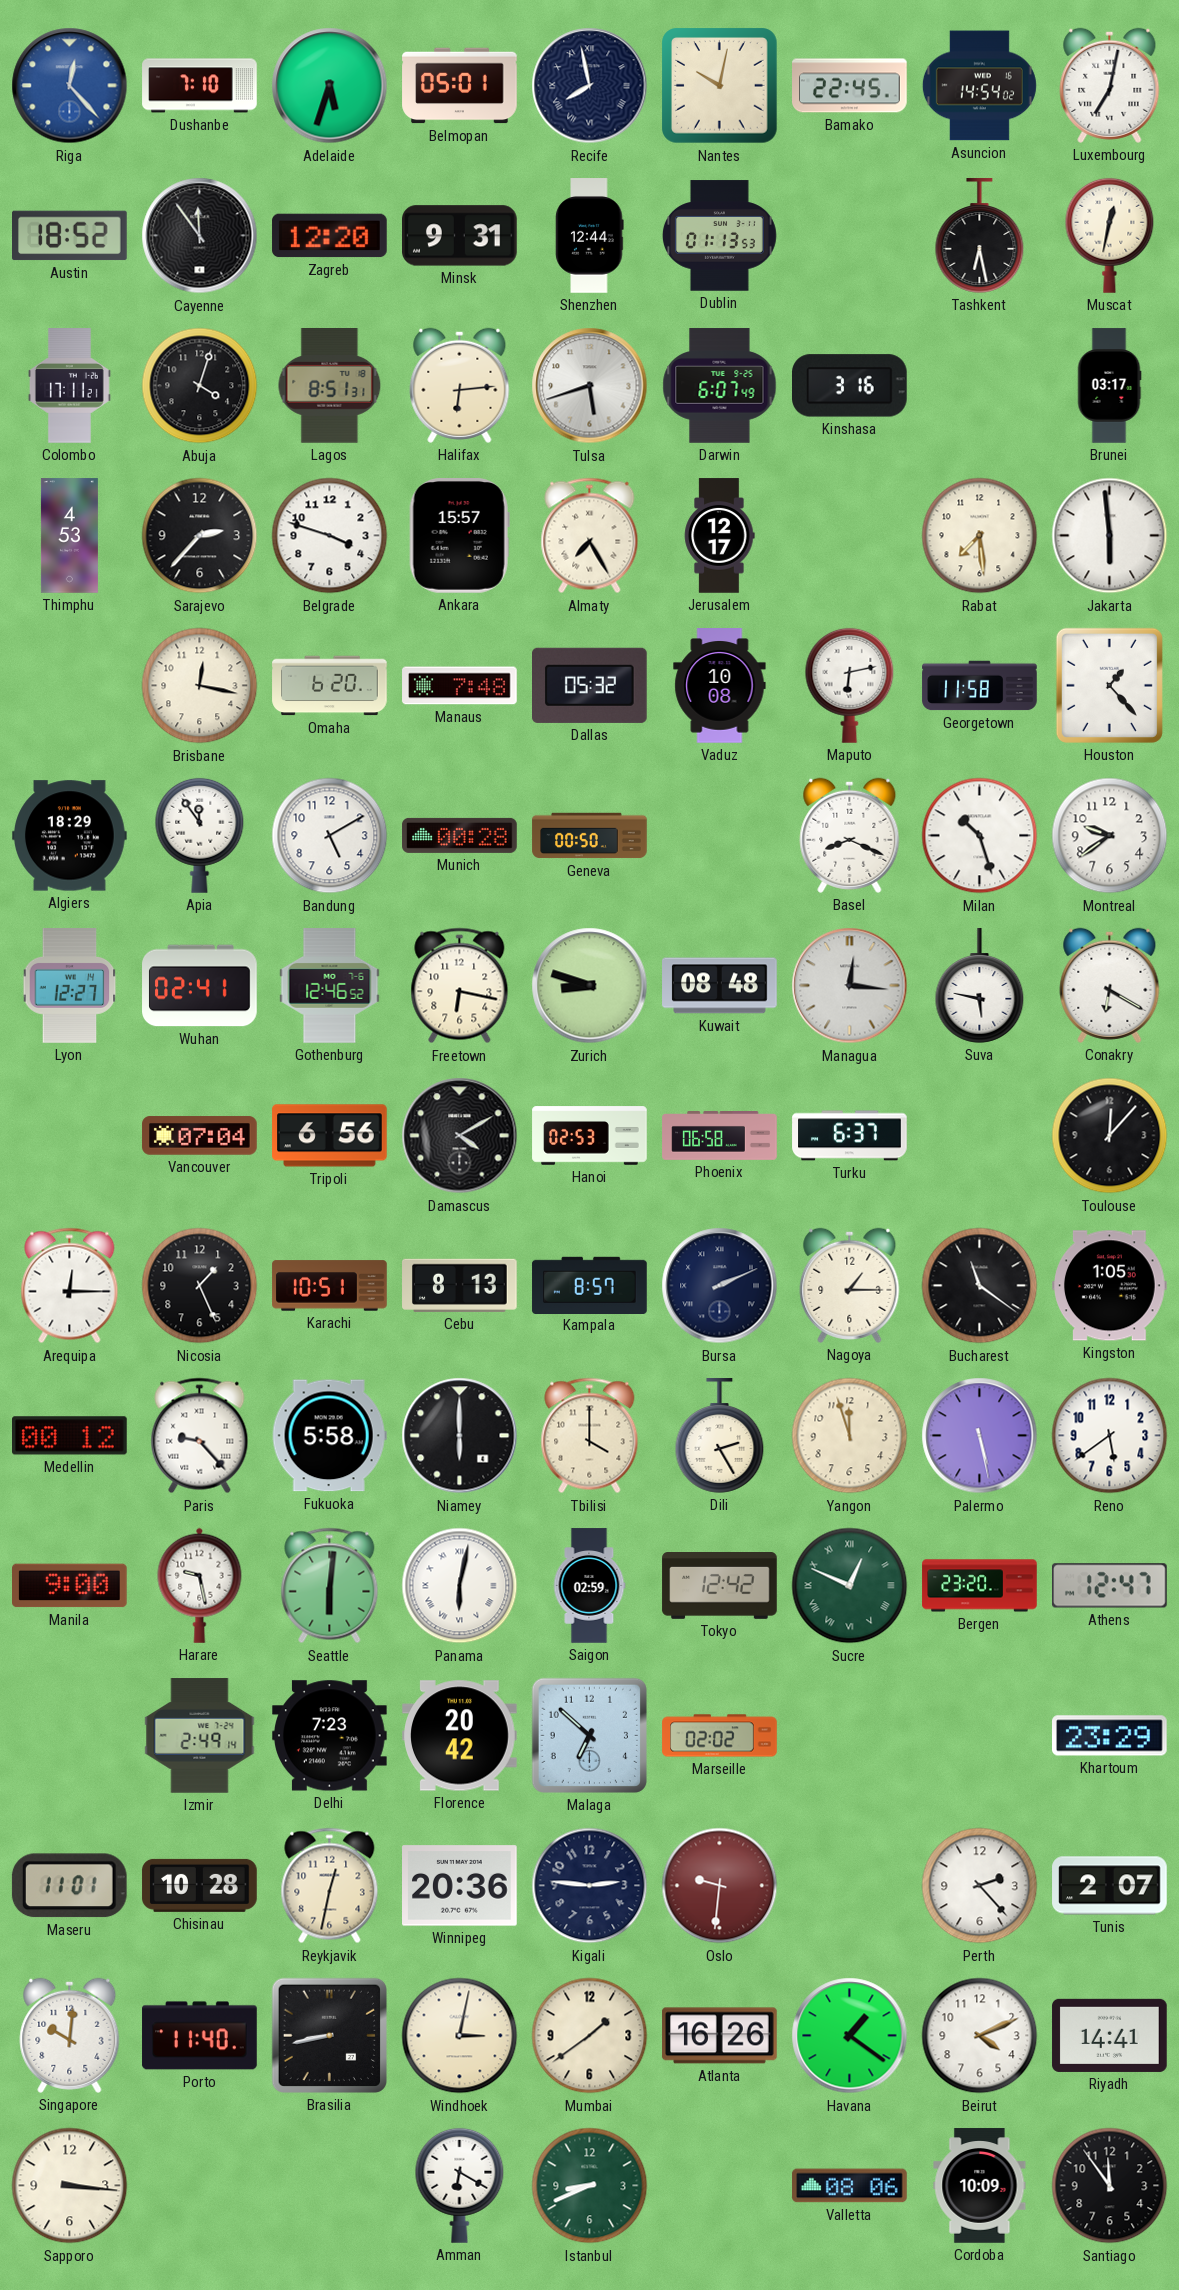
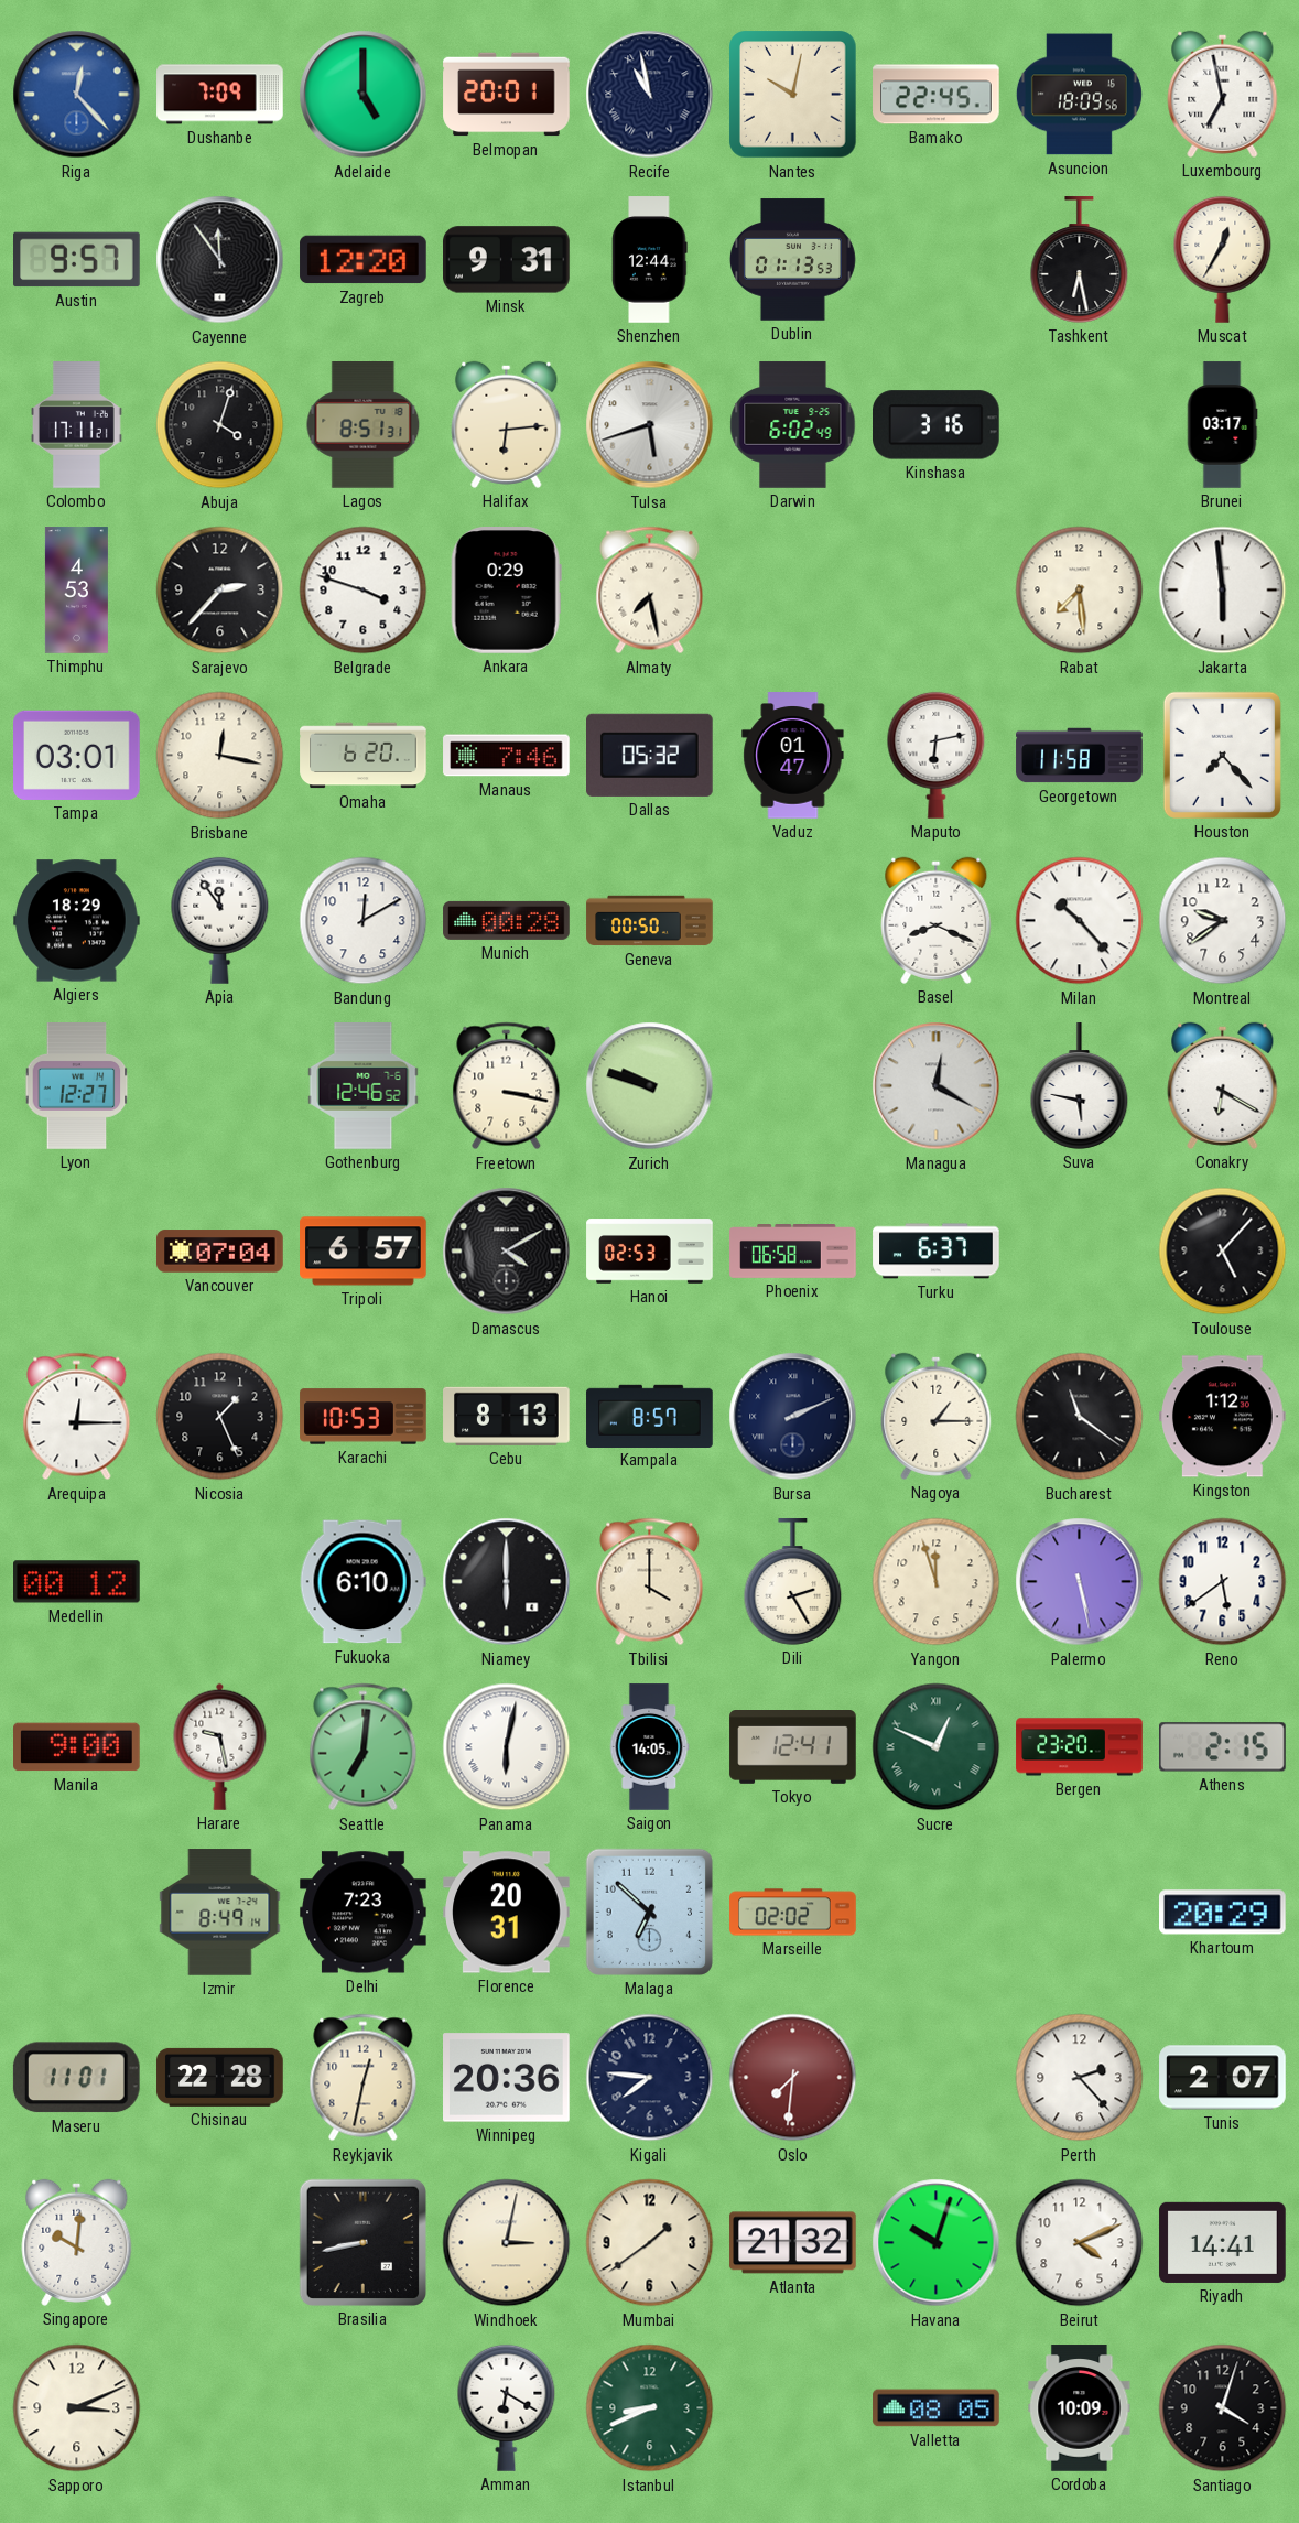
Dushanbe: 7:10 -> 7:09 (220, 95)
Adelaide: 5:33 -> 5:00 (364, 95)
Belmopan: 05:01 -> 20:01 (507, 95)
Recife: 7:58 -> 10:58 (650, 95)
Asuncion: 14:54 -> 18:09 (1079, 95)
Luxembourg: 7:02 -> 6:58 (1223, 94)
Austin: 18:52 -> 9:57 (77, 260)
Muscat: 12:32 -> 12:35 (1223, 259)
Darwin: 6:07 -> 6:02 (793, 425)
Ankara: 15:57 -> 0:29 (506, 591)
Almaty: 7:25 -> 7:28 (650, 591)
Jerusalem: 12:17 -> none (719, 536)
Tampa: none -> 03:01 (77, 755)
Manaus: 7:48 -> 7:46 (507, 756)
Vaduz: 10:08 -> 01:47 (793, 756)
Houston: 1:23 -> 7:23 (1222, 755)
Bandung: 5:10 -> 12:10 (364, 921)
Milan: 10:27 -> 10:23 (1080, 921)
Wuhan: 02:41 -> none (200, 986)
Freetown: 6:17 -> 3:17 (507, 1086)
Zurich: 8:48 -> 9:48 (650, 1086)
Kuwait: 08:48 -> none (720, 986)
Managua: 12:16 -> 12:20 (937, 1086)
Tripoli: 6:56 -> 6:57 (364, 1252)
Toulouse: 12:07 -> 5:07 (1223, 1252)
Karachi: 10:51 -> 10:53 (364, 1417)
Kingston: 1:05 -> 1:12 (1223, 1417)
Paris: 9:23 -> none (200, 1436)
Fukuoka: 5:58 -> 6:10 (362, 1582)
Seattle: 6:01 -> 7:01 (364, 1747)
Saigon: 02:59 -> 14:05 (649, 1747)
Tokyo: 12:42 -> 12:41 (793, 1747)
Athens: 12:47 -> 2:15 (1223, 1747)
Izmir: 2:49 -> 8:49 (220, 1913)
Florence: 20:42 -> 20:31 (507, 1913)
Khartoum: 23:29 -> 20:29 (1223, 1913)
Chisinau: 10:28 -> 22:28 (220, 2077)
Kigali: 2:46 -> 7:46 (650, 2078)
Oslo: 9:31 -> 7:31 (793, 2078)
Porto: 11:40 -> none (200, 2036)
Atlanta: 16:26 -> 21:32 (793, 2243)
Havana: 1:21 -> 10:03 (937, 2243)
Sapporo: 3:16 -> 3:11 (77, 2408)
Valletta: 08:06 -> 08:05 (937, 2408)
Santiago: 11:54 -> 4:03 (1223, 2408)
